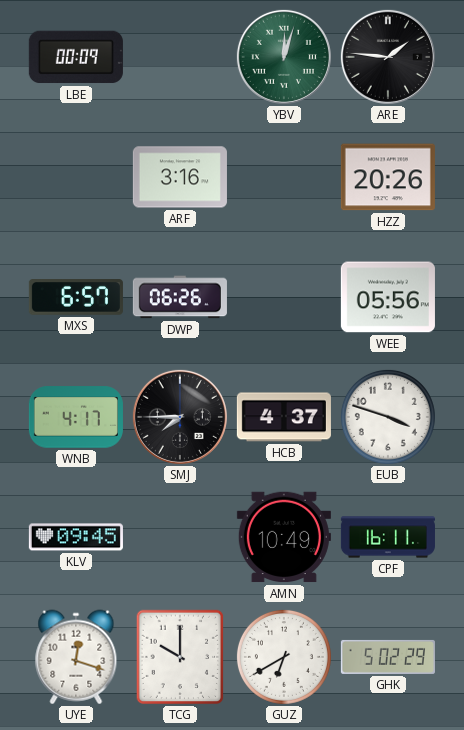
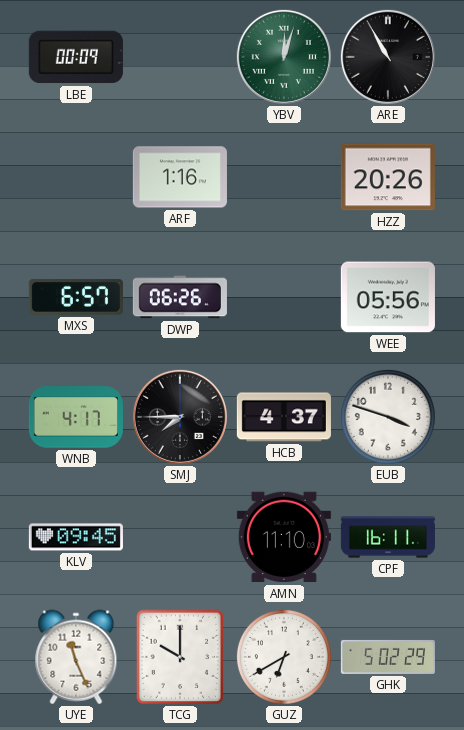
ARE: 1:46 -> 10:55 (388, 57)
ARF: 3:16 -> 1:16 (180, 177)
AMN: 10:49 -> 11:10 (284, 537)
UYE: 12:18 -> 11:26 (76, 657)
